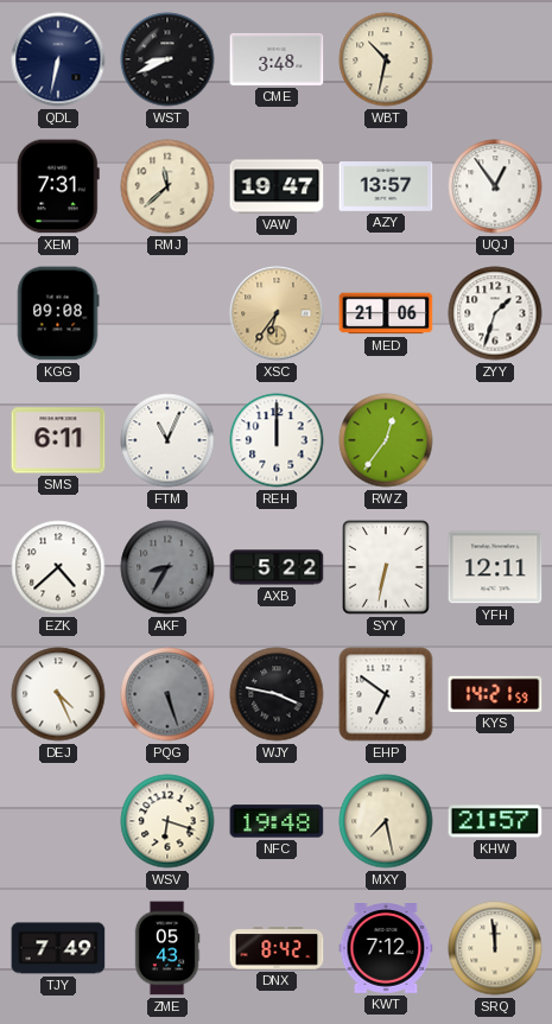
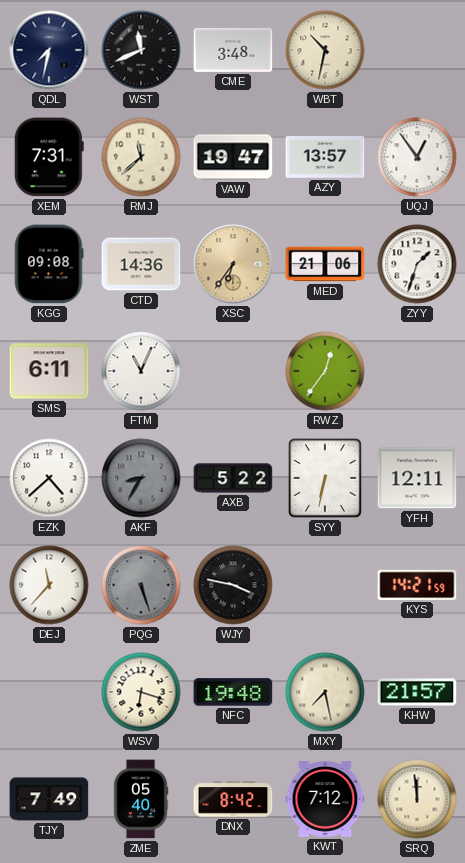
QDL: 6:32 -> 7:32 (49, 50)
WST: 8:41 -> 11:41 (141, 50)
CTD: none -> 14:36 (141, 264)
REH: 12:00 -> none (277, 440)
DEJ: 4:26 -> 11:37 (49, 585)
EHP: 6:51 -> none (386, 694)
ZME: 05:43 -> 05:40 (141, 799)
